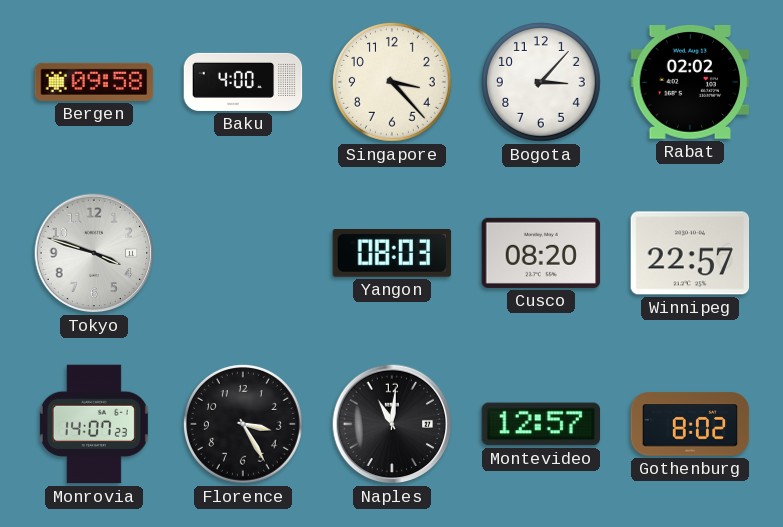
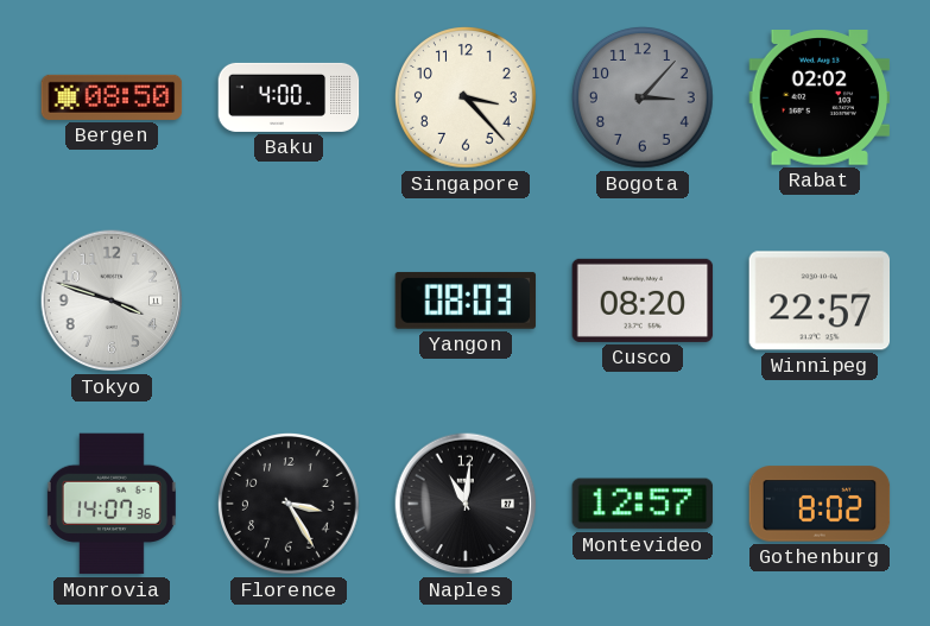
Bergen: 09:58 -> 08:50 (112, 97)
Bogota dial: white -> grey (644, 99)
Monrovia: 14:07:23 -> 14:07:36 (112, 504)
